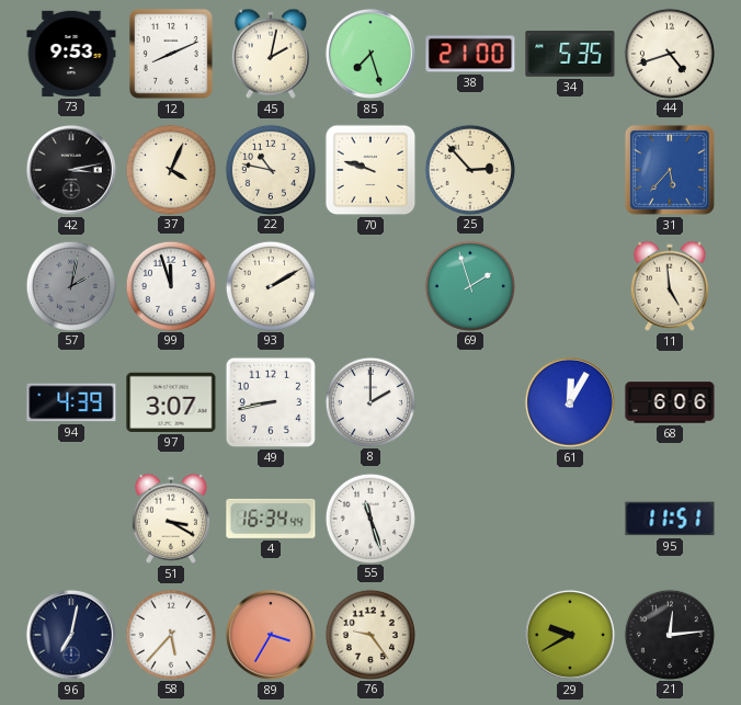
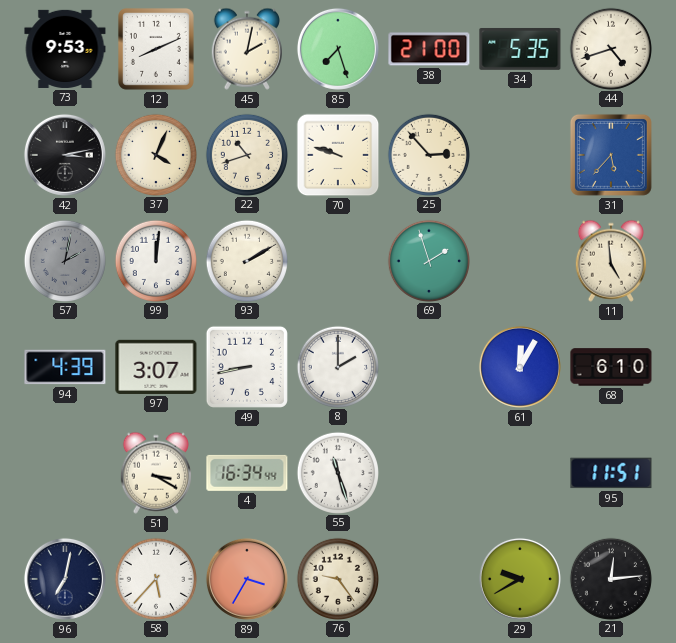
22: 10:47 -> 10:42 (246, 154)
99: 11:57 -> 12:01 (155, 260)
68: 6:06 -> 6:10 (611, 367)
